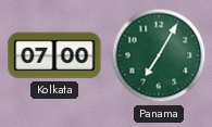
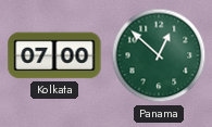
Panama: 7:05 -> 12:52 (159, 55)
